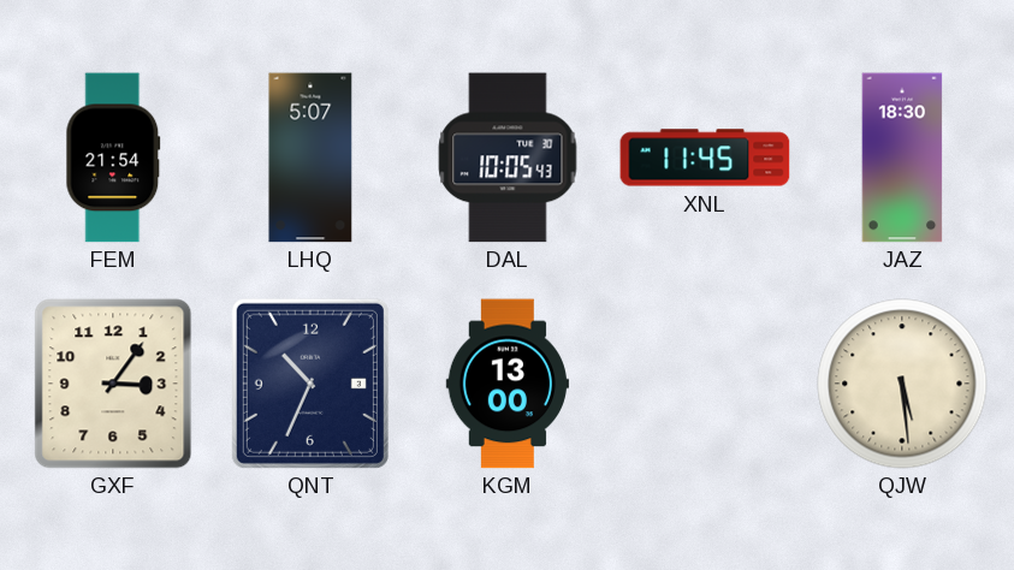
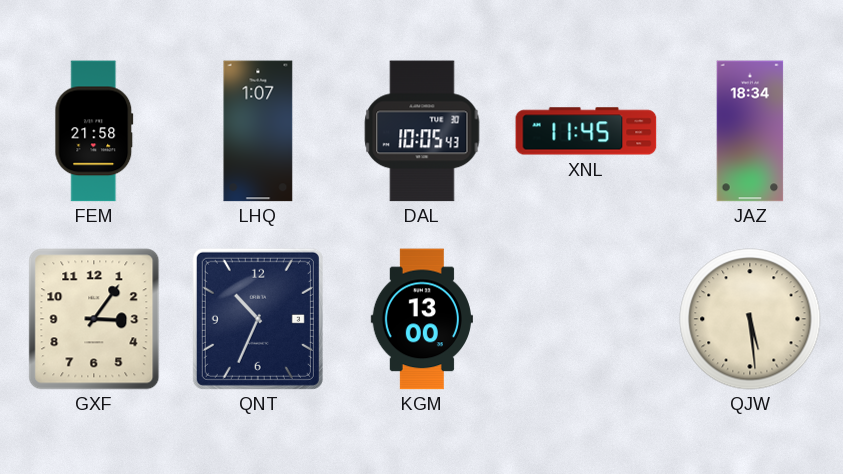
FEM: 21:54 -> 21:58 (94, 131)
LHQ: 5:07 -> 1:07 (258, 131)
JAZ: 18:30 -> 18:34 (750, 131)
